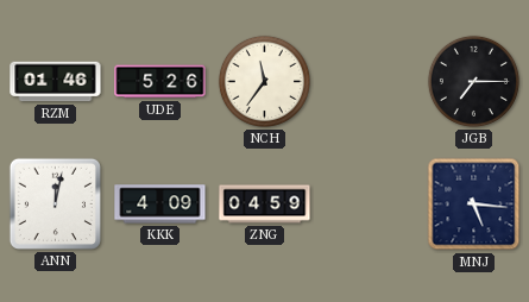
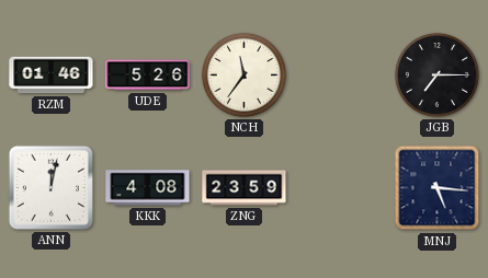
KKK: 4:09 -> 4:08 (148, 188)
ZNG: 04:59 -> 23:59 (245, 188)
